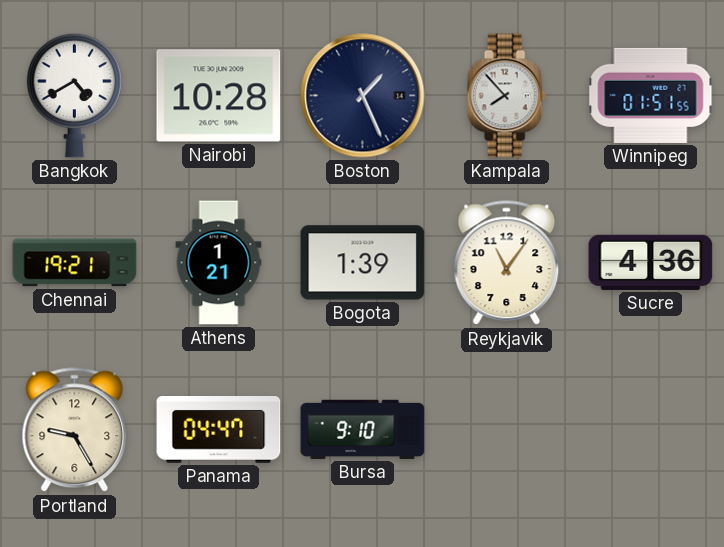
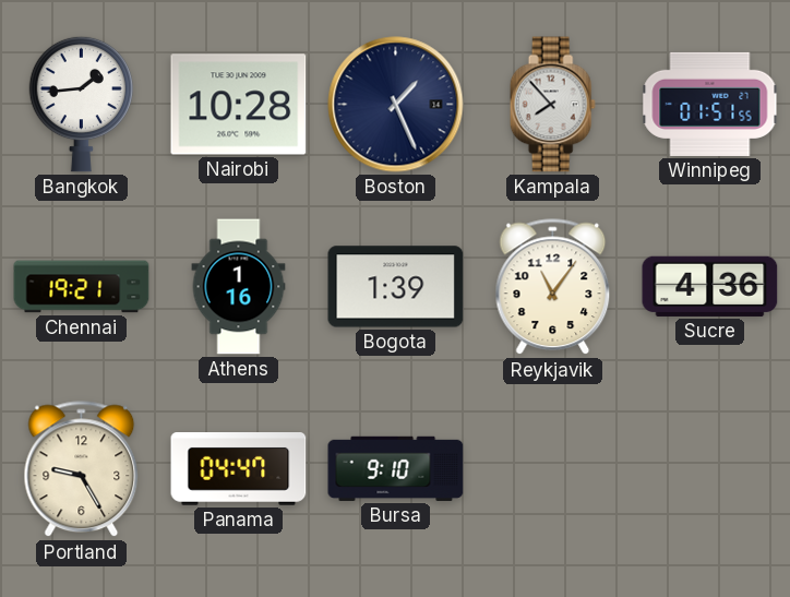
Bangkok: 4:40 -> 1:44 (81, 104)
Athens: 1:21 -> 1:16 (239, 287)
